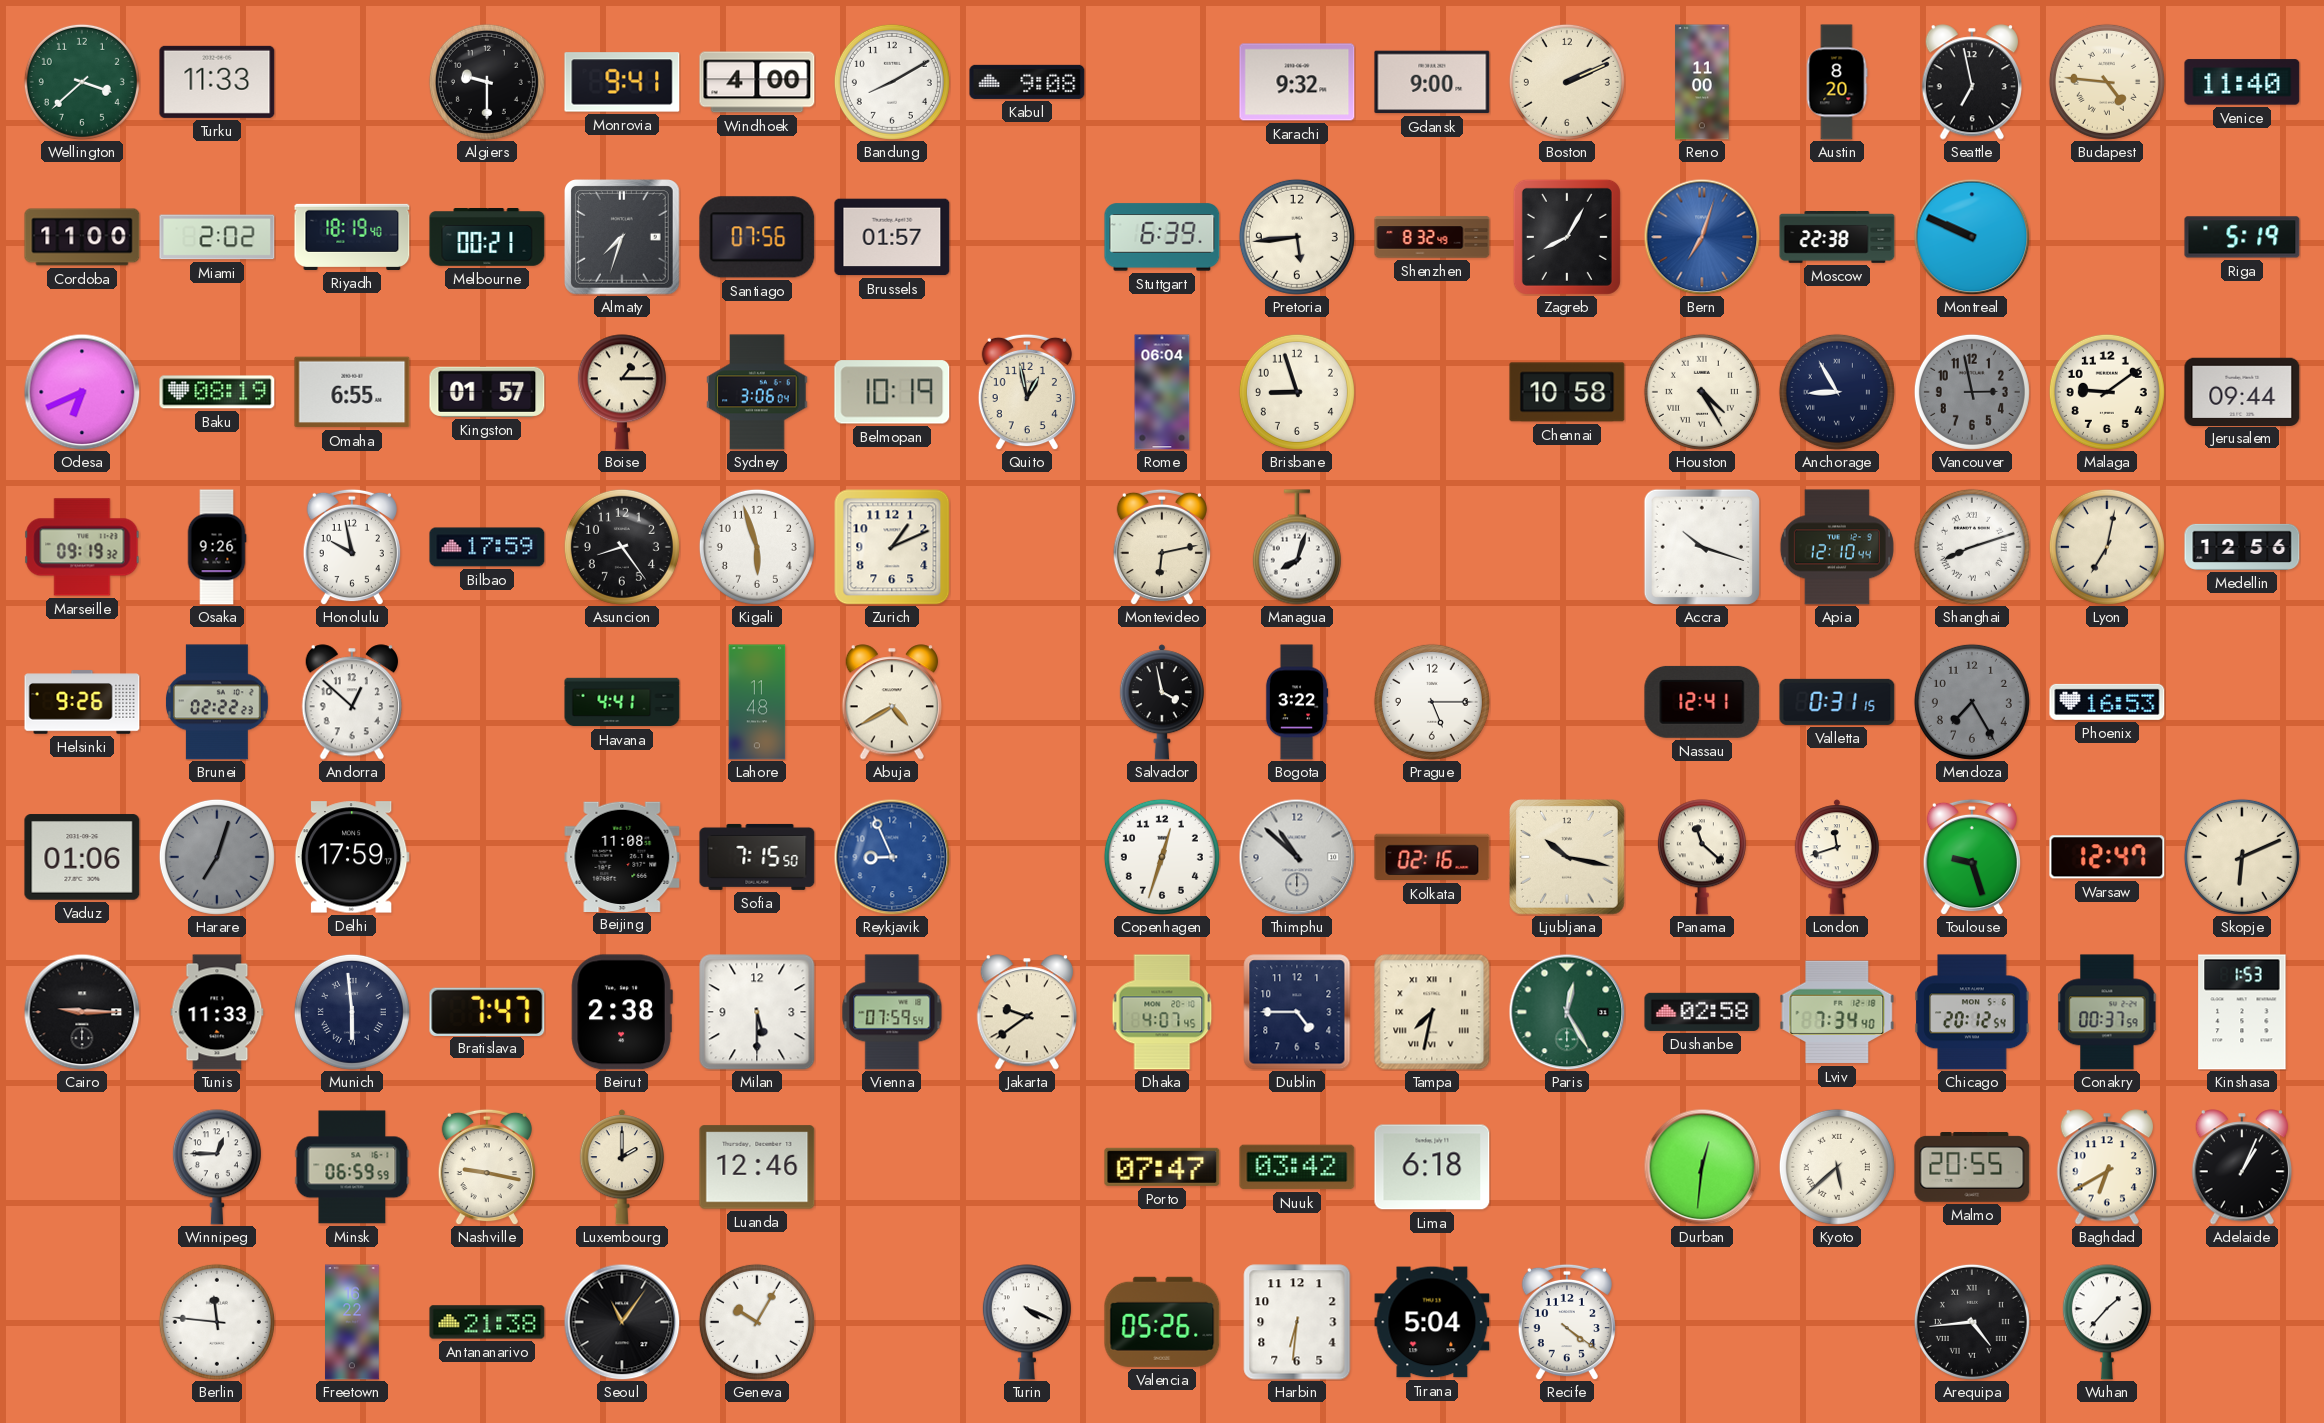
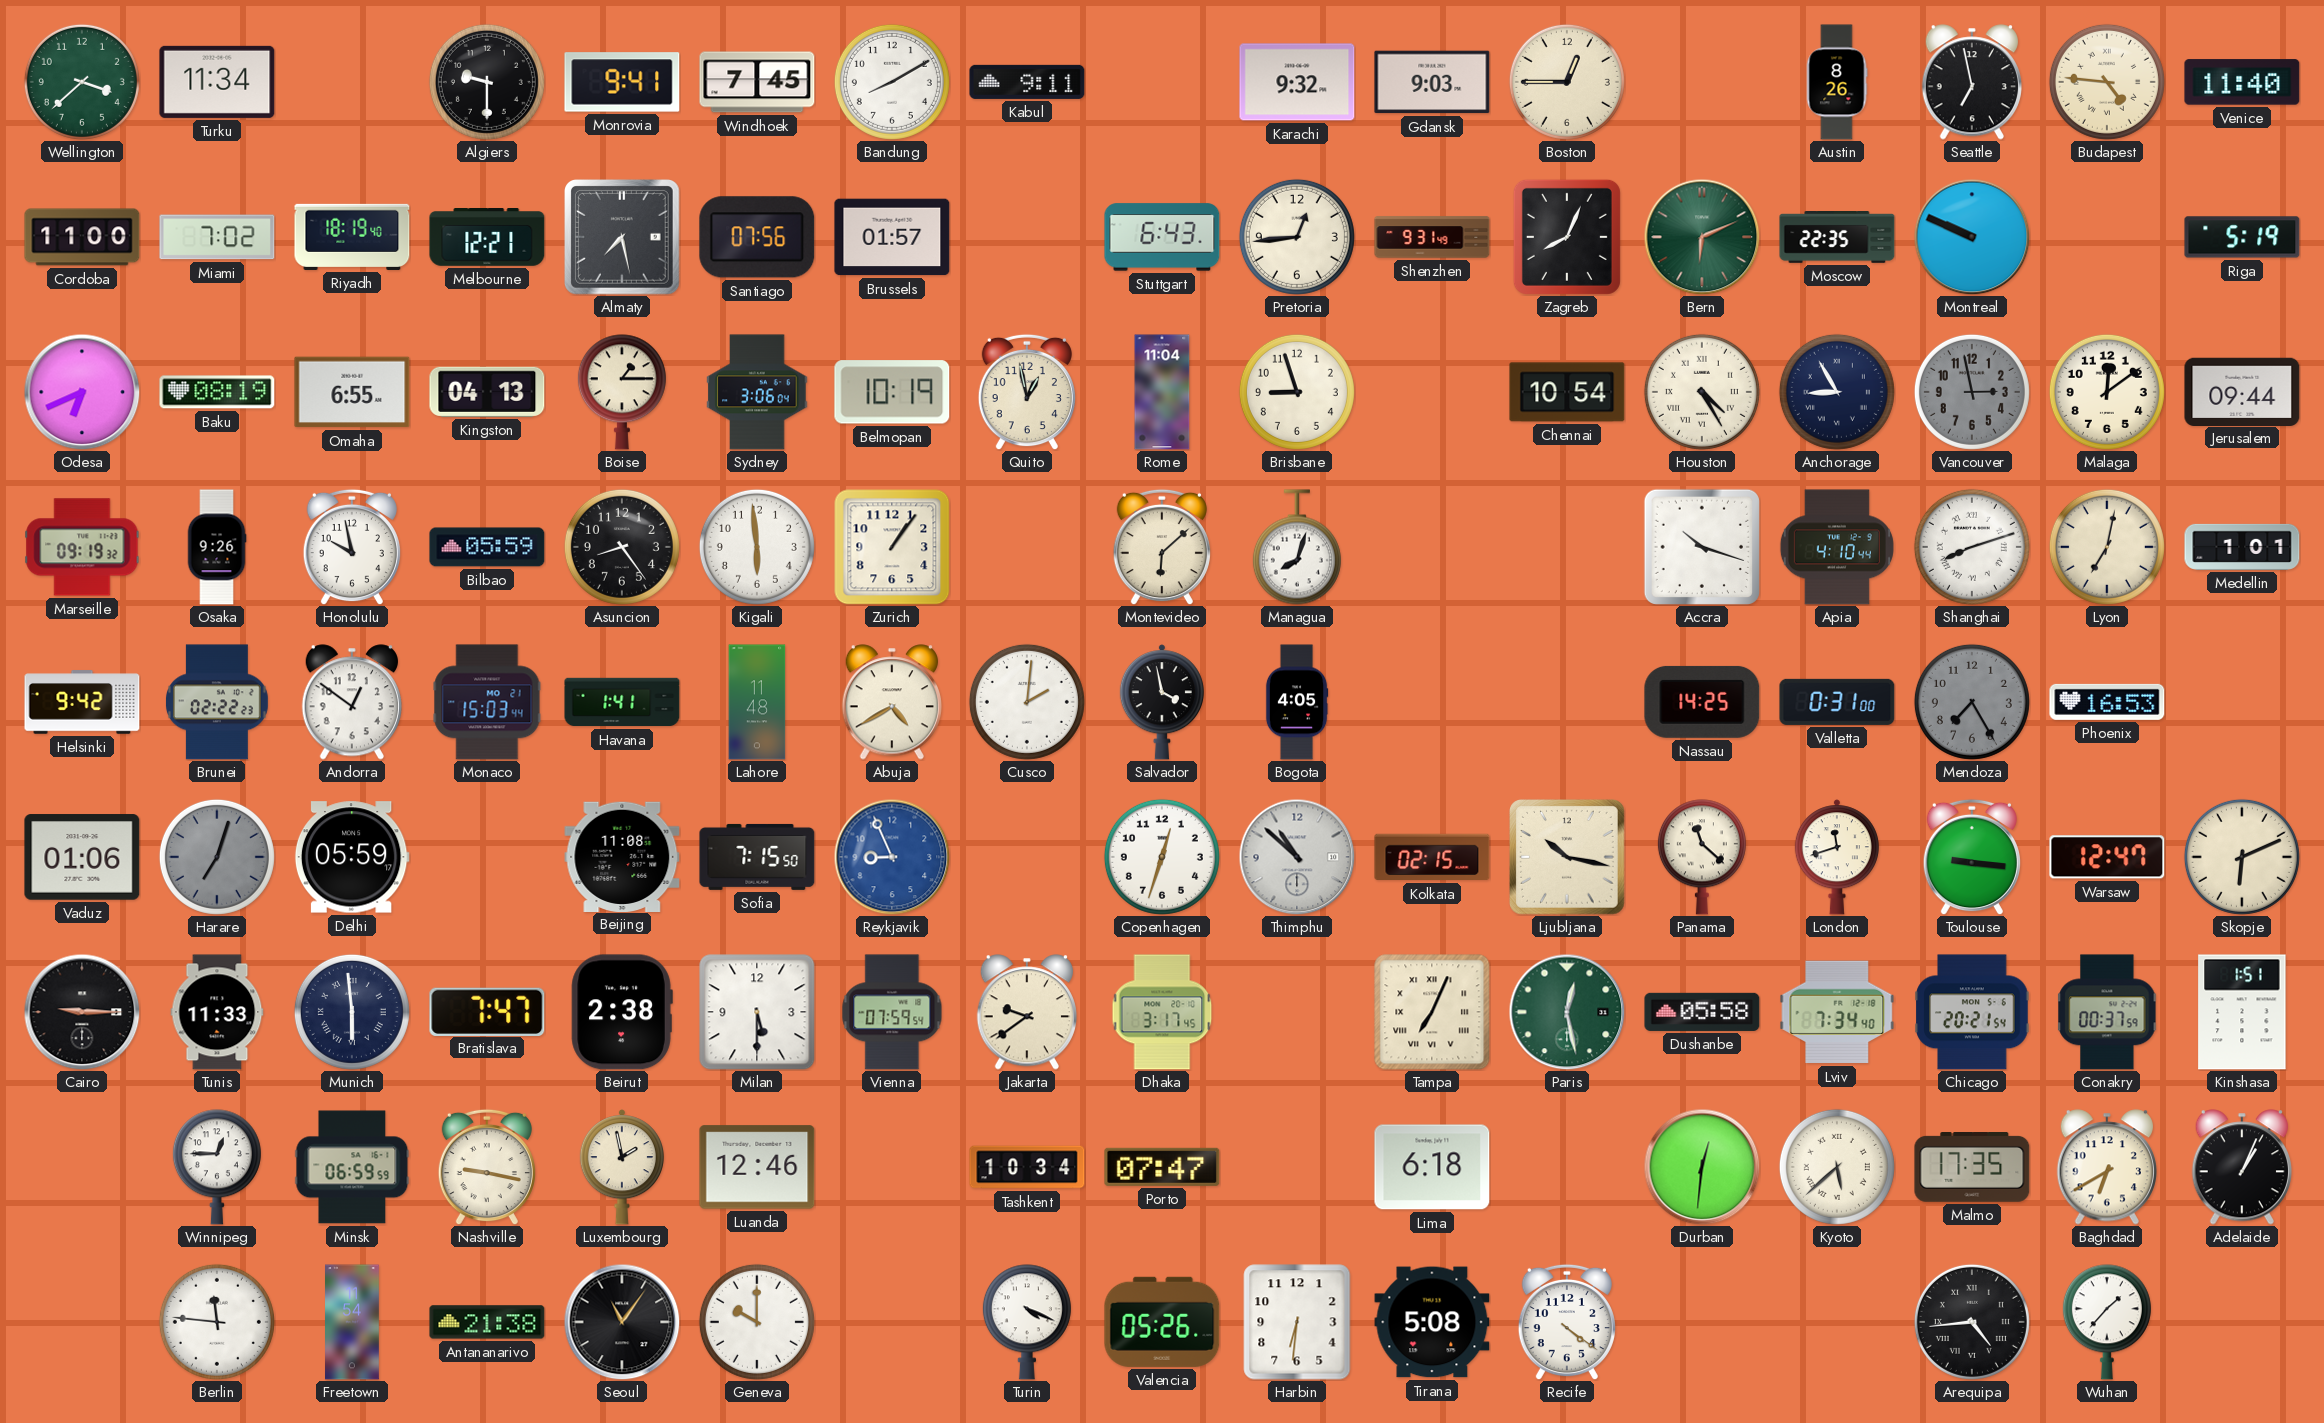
Turku: 11:33 -> 11:34 (217, 82)
Windhoek: 4:00 -> 7:45 (757, 82)
Kabul: 9:08 -> 9:11 (1027, 82)
Gdansk: 9:00 -> 9:03 (1432, 82)
Boston: 2:11 -> 12:45 (1567, 82)
Reno: 11:00 -> none (1702, 82)
Austin: 8:20 -> 8:26 (1837, 82)
Miami: 2:02 -> 7:02 (217, 237)
Melbourne: 00:21 -> 12:21 (487, 238)
Almaty: 7:33 -> 7:28 (623, 238)
Stuttgart: 6:39 -> 6:43 (1162, 237)
Pretoria: 5:44 -> 12:44 (1297, 237)
Shenzhen: 8:32 -> 9:31 (1432, 237)
Zagreb: 8:05 -> 8:04 (1567, 237)
Bern: 7:03 -> 6:11 (1702, 237)
Bern dial: blue -> green (1702, 237)
Moscow: 22:38 -> 22:35 (1837, 238)
Kingston: 01:57 -> 04:13 (487, 392)
Rome: 06:04 -> 11:04 (1162, 392)
Chennai: 10:58 -> 10:54 (1567, 392)
Malaga: 9:09 -> 12:09 (2107, 392)
Bilbao: 17:59 -> 05:59 (487, 547)
Kigali: 5:57 -> 5:59 (757, 547)
Zurich: 1:11 -> 1:06 (892, 547)
Montevideo: 6:13 -> 6:08 (1162, 547)
Apia: 12:10 -> 4:10 (1837, 547)
Medellin: 12:56 -> 1:01 (2242, 547)
Helsinki: 9:26 -> 9:42 (82, 702)
Andorra: 12:52 -> 12:51 (352, 702)
Monaco: none -> 15:03 (487, 702)
Havana: 4:41 -> 1:41 (622, 702)
Cusco: none -> 2:01 (1027, 702)
Bogota: 3:22 -> 4:05 (1297, 702)
Prague: 5:15 -> none (1432, 702)
Nassau: 12:41 -> 14:25 (1702, 702)
Valletta: 0:31:15 -> 0:31:00 (1837, 702)
Delhi: 17:59 -> 05:59 (352, 857)
Kolkata: 02:16 -> 02:15 (1432, 857)
Toulouse: 9:27 -> 9:16 (1972, 857)
Dhaka: 4:07 -> 3:17 (1162, 1012)
Dublin: 4:45 -> none (1297, 1012)
Tampa: 7:32 -> 7:04 (1432, 1012)
Paris: 12:25 -> 12:28 (1567, 1012)
Dushanbe: 02:58 -> 05:58 (1702, 1012)
Chicago: 20:12 -> 20:21 (1972, 1012)
Kinshasa: 1:53 -> 1:51 (2242, 1012)
Luxembourg: 2:00 -> 1:58 (622, 1167)
Tashkent: none -> 10:34 (1027, 1167)
Nuuk: 03:42 -> none (1297, 1167)
Malmo: 20:55 -> 17:35 (1972, 1168)
Freetown: 16:22 -> 11:54 (353, 1322)
Geneva: 10:05 -> 10:00 (757, 1322)
Tirana: 5:04 -> 5:08 (1432, 1322)
